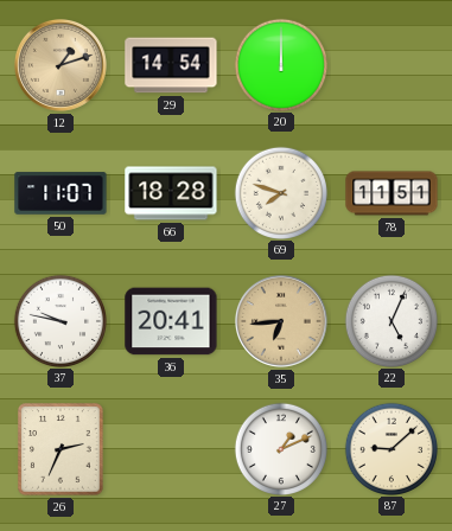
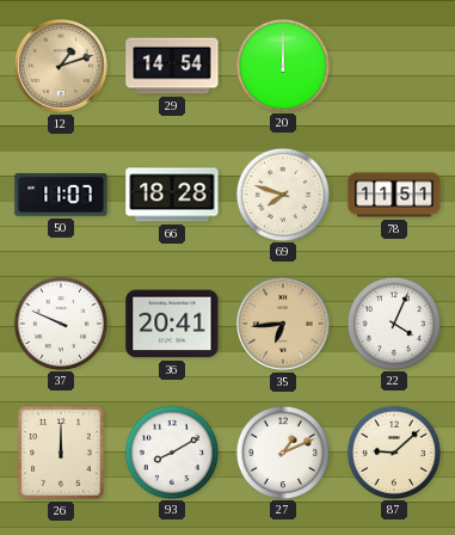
37: 9:47 -> 9:49 (60, 322)
22: 5:04 -> 4:04 (393, 322)
26: 2:34 -> 12:00 (61, 453)
93: none -> 8:10 (171, 451)
